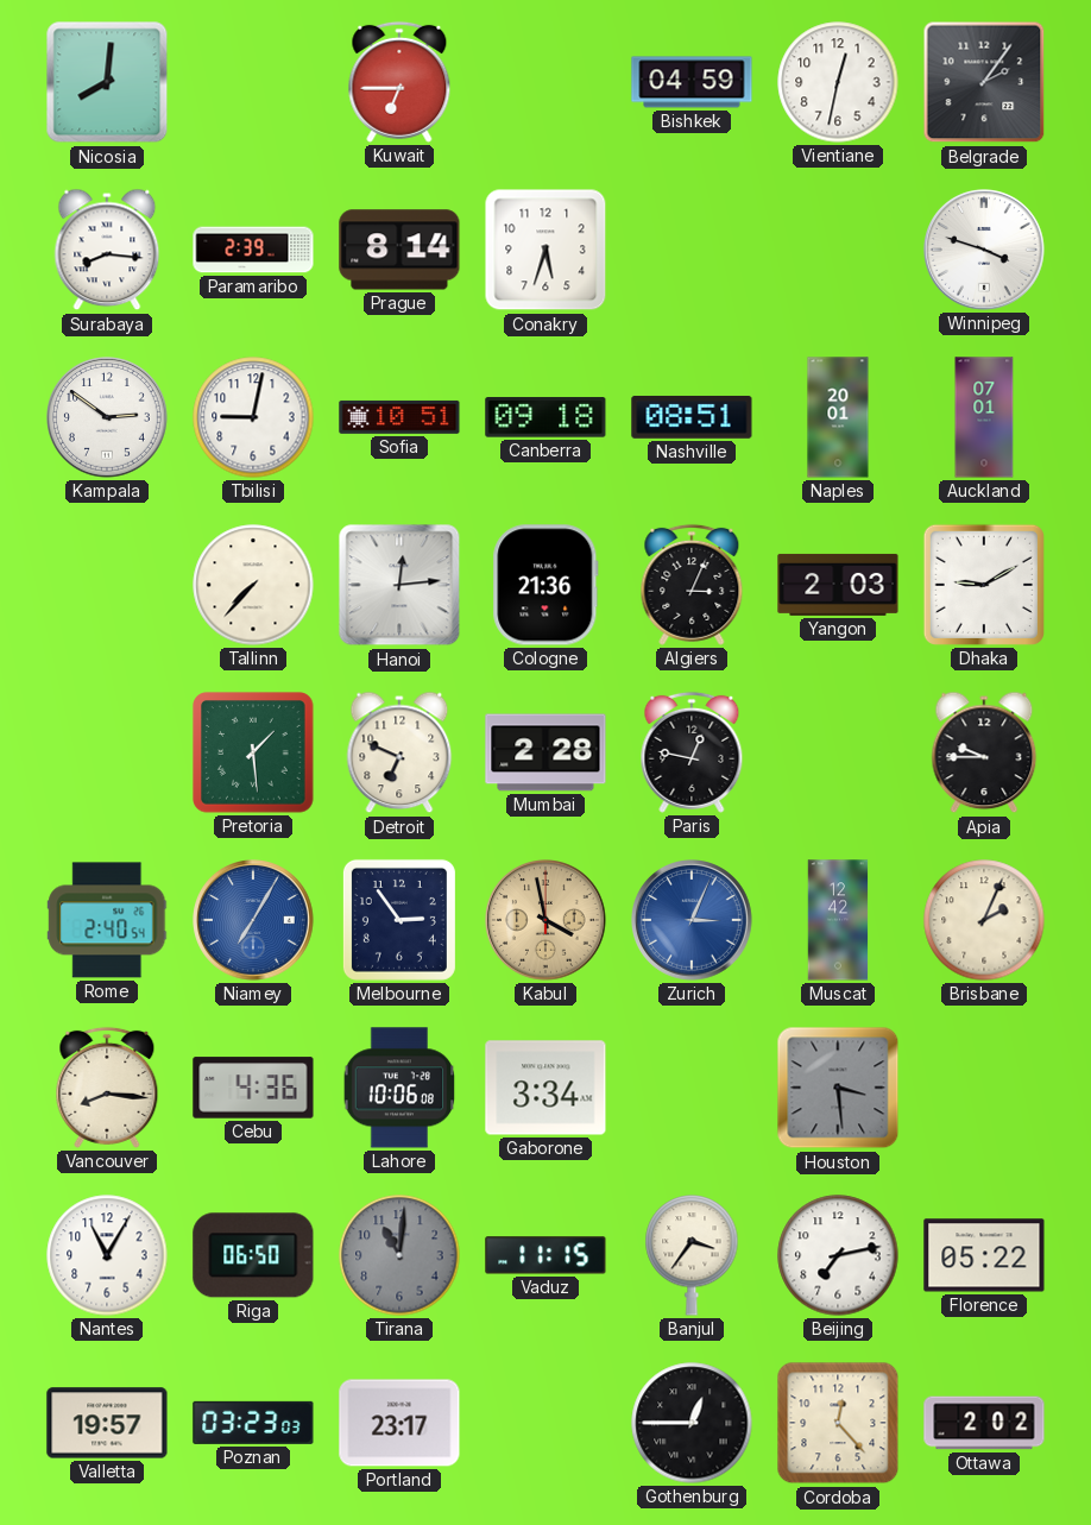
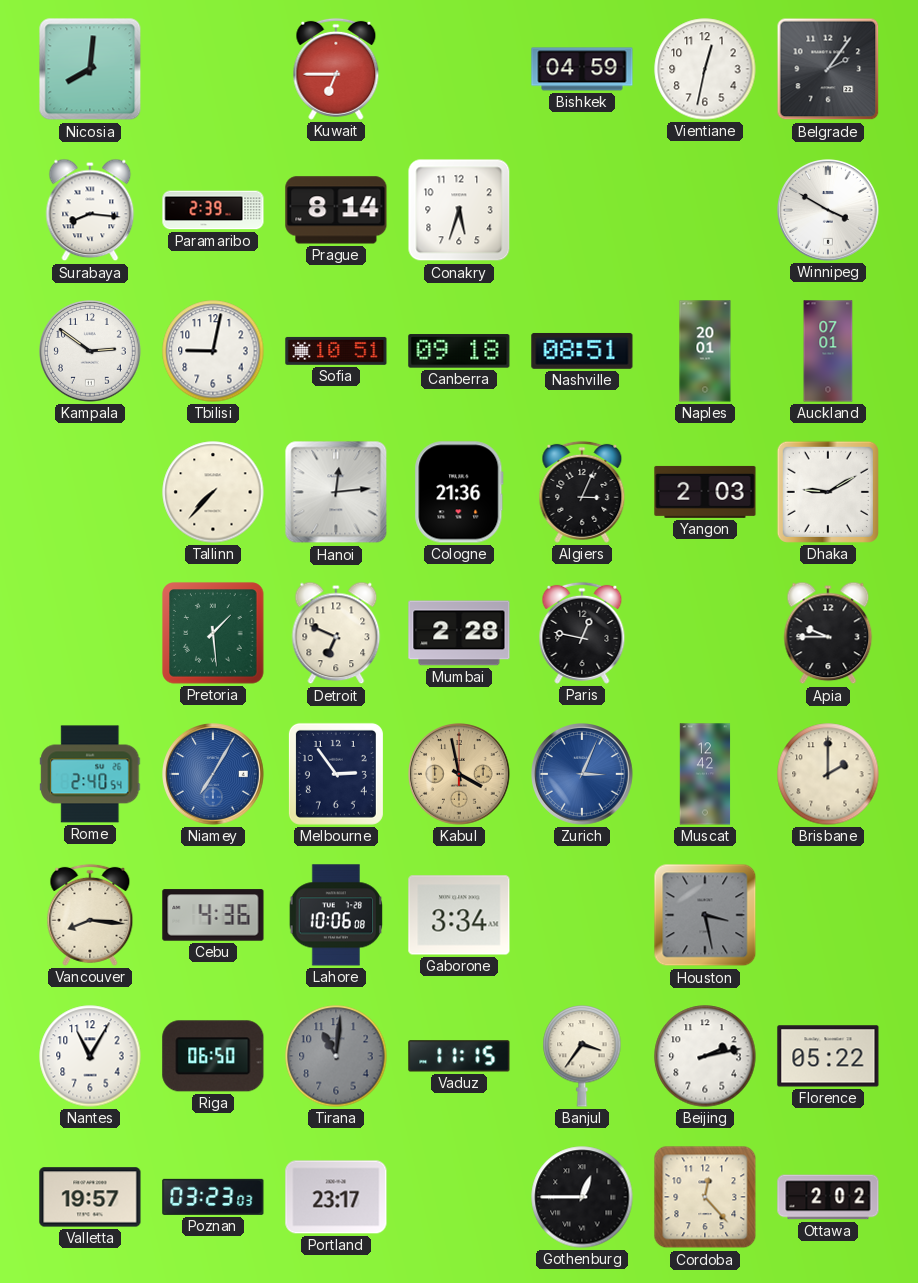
Winnipeg: 3:48 -> 3:50 (829, 211)
Brisbane: 2:04 -> 2:00 (828, 774)
Houston: 3:29 -> 3:28 (705, 915)
Beijing: 7:13 -> 2:13 (705, 1056)
